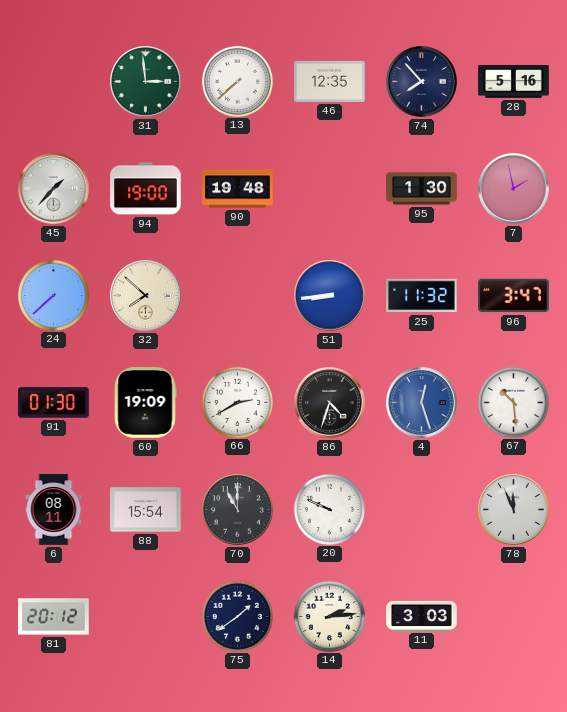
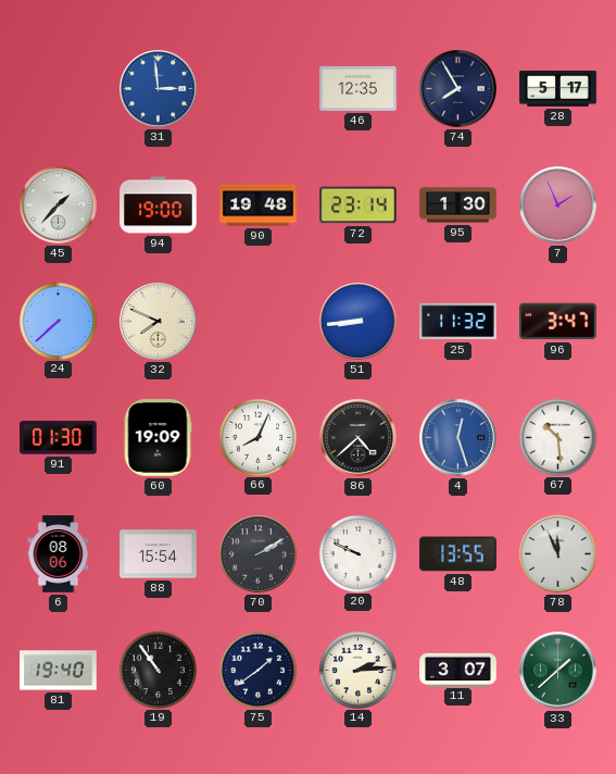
31 dial: green -> blue (159, 89)
13: 7:38 -> none (237, 81)
74: 7:53 -> 7:55 (458, 89)
28: 5:16 -> 5:17 (558, 89)
72: none -> 23:14 (359, 205)
7: 1:58 -> 1:56 (558, 205)
32: 7:52 -> 7:49 (159, 322)
66: 2:40 -> 8:04 (257, 437)
86: 4:33 -> 4:38 (359, 438)
6: 08:11 -> 08:06 (59, 554)
70: 11:00 -> 2:10 (259, 554)
48: none -> 13:55 (458, 554)
81: 20:12 -> 19:40 (59, 671)
19: none -> 10:54 (158, 670)
11: 3:03 -> 3:07 (458, 670)
33: none -> 1:38 (558, 671)
